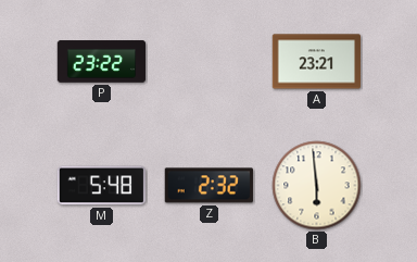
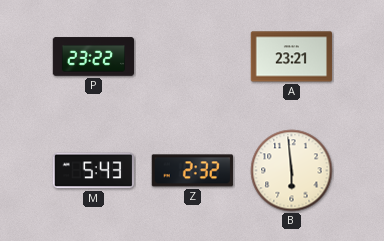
M: 5:48 -> 5:43 (93, 171)
